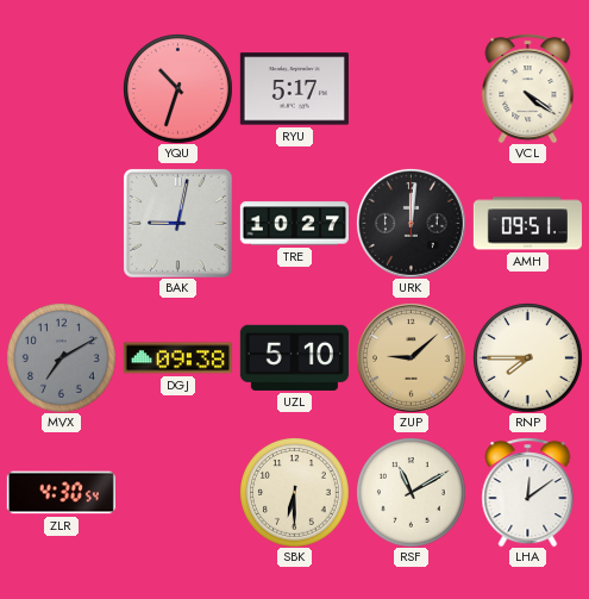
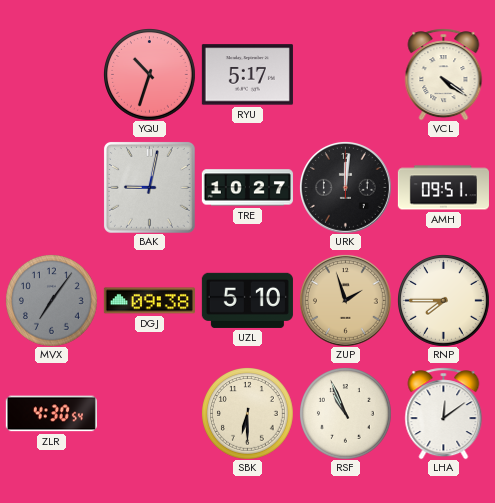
MVX: 7:10 -> 7:06 (52, 301)
ZUP: 9:08 -> 1:57 (346, 301)
RSF: 11:10 -> 10:56 (346, 414)
